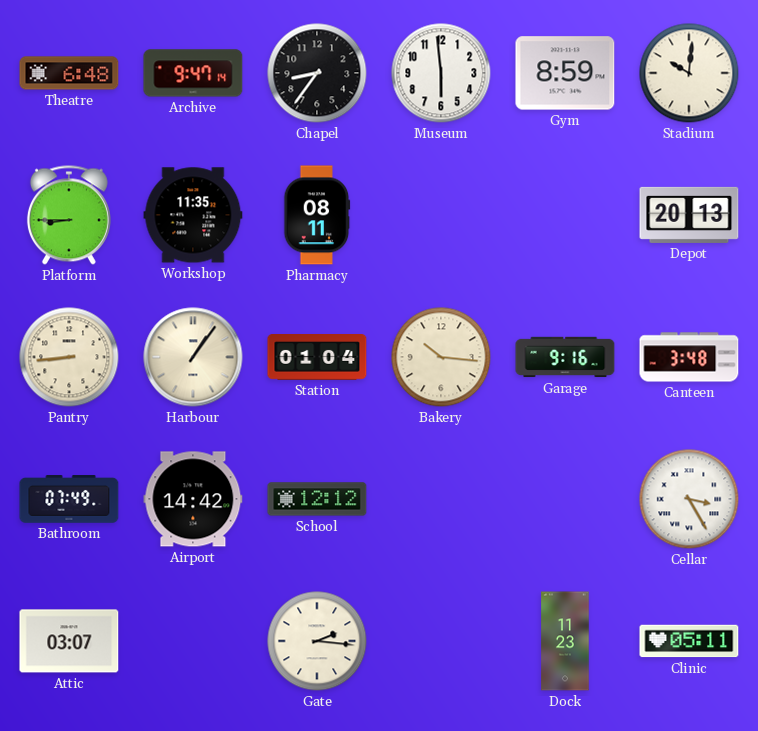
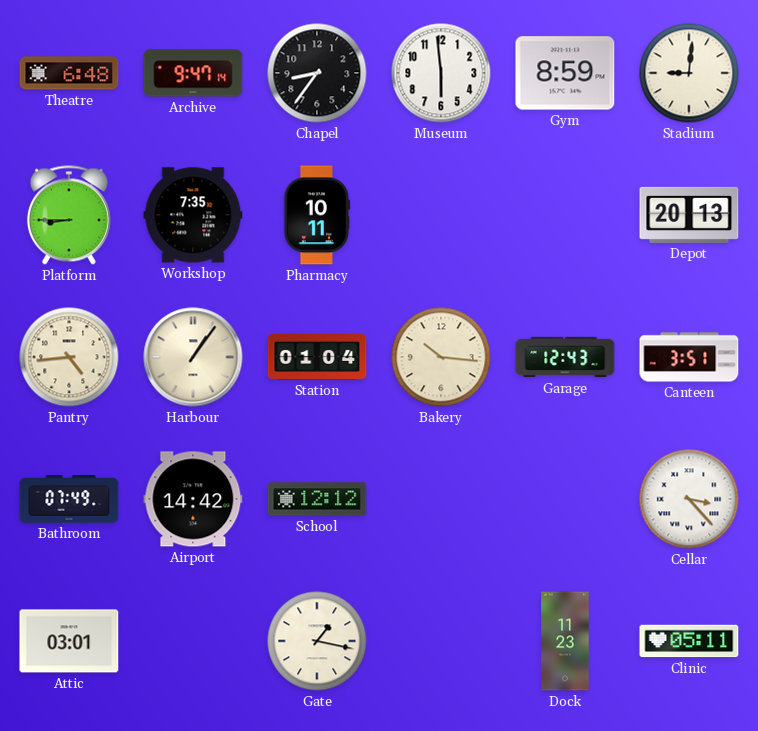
Stadium: 10:01 -> 9:01 (689, 73)
Workshop: 11:35 -> 7:35 (193, 215)
Pharmacy: 08:11 -> 10:11 (317, 215)
Pantry: 8:44 -> 4:44 (69, 357)
Garage: 9:16 -> 12:43 (565, 357)
Canteen: 3:48 -> 3:51 (689, 357)
Cellar: 3:25 -> 3:23 (689, 499)
Attic: 03:07 -> 03:01 (69, 641)
Gate: 2:16 -> 1:17 (317, 641)
